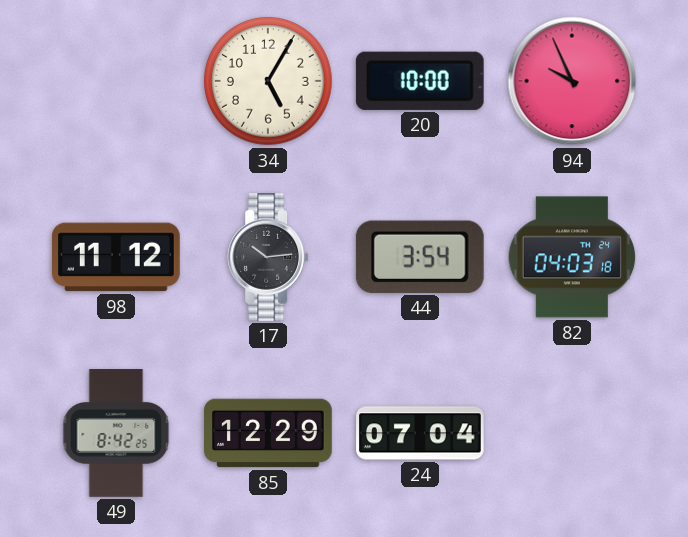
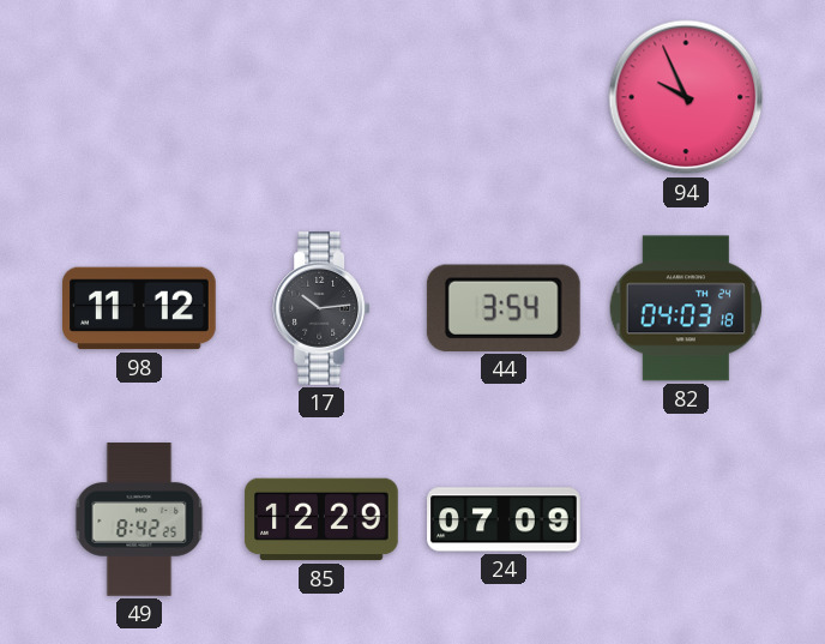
34: 5:05 -> none (268, 81)
20: 10:00 -> none (420, 81)
24: 07:04 -> 07:09 (504, 519)
